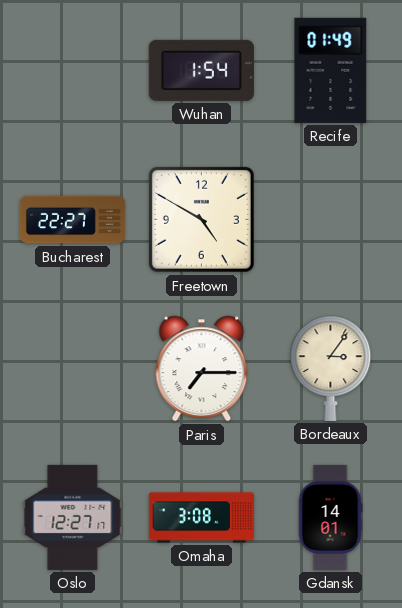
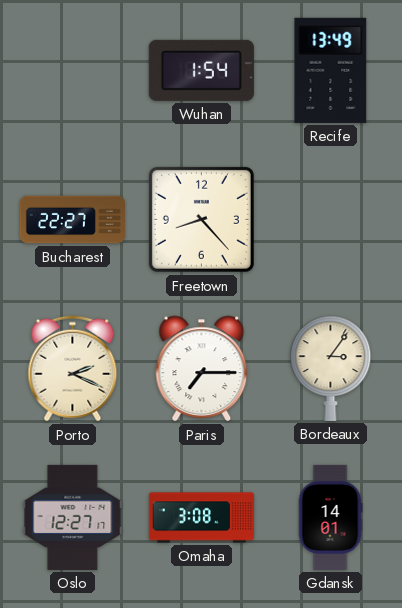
Recife: 01:49 -> 13:49 (331, 70)
Freetown: 4:50 -> 8:23 (201, 219)
Porto: none -> 2:19 (73, 369)
